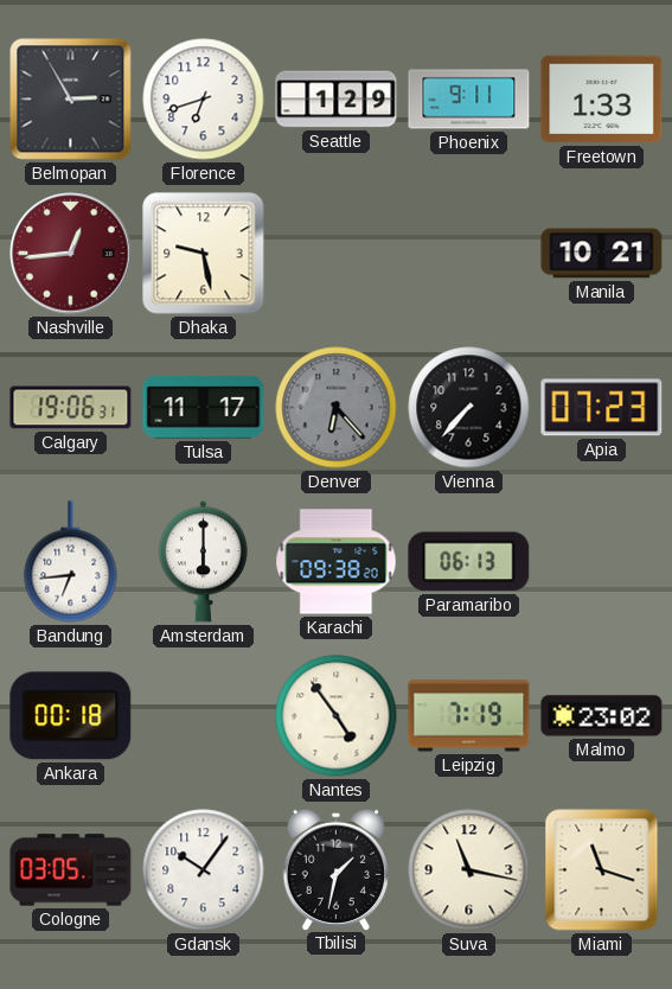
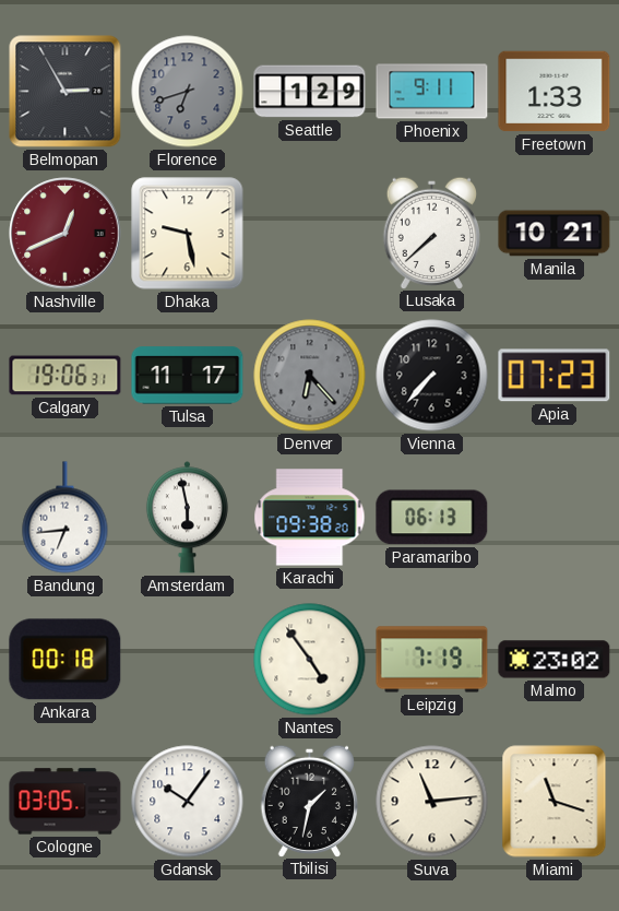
Florence dial: white -> grey (188, 92)
Nashville: 12:44 -> 12:41 (66, 234)
Lusaka: none -> 7:38 (431, 233)
Amsterdam: 6:00 -> 5:58 (187, 518)
Suva: 11:17 -> 11:14 (432, 802)
